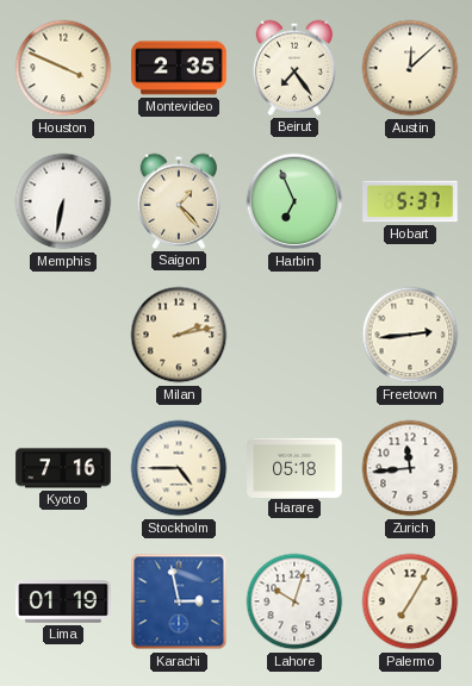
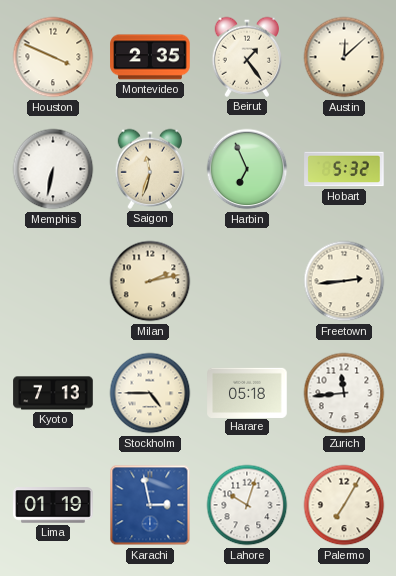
Beirut: 7:24 -> 1:24 (247, 57)
Saigon: 1:23 -> 11:33 (150, 169)
Hobart: 5:37 -> 5:32 (344, 169)
Kyoto: 7:16 -> 7:13 (53, 393)
